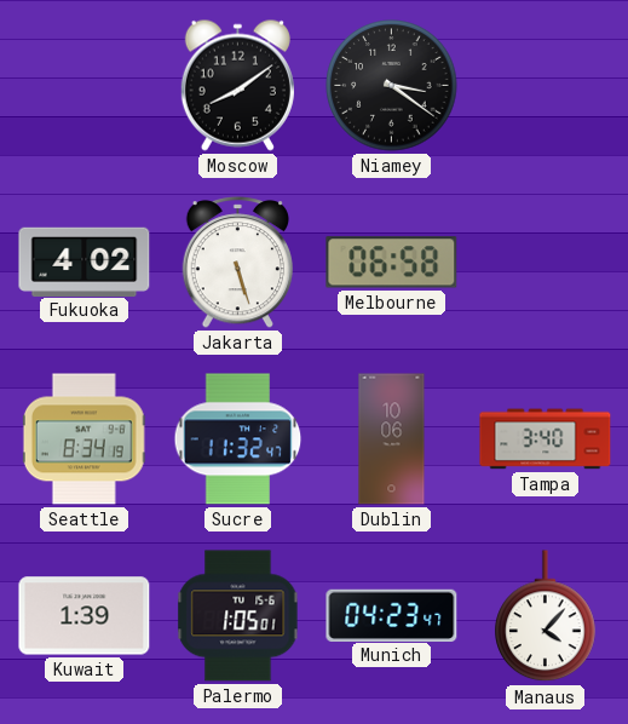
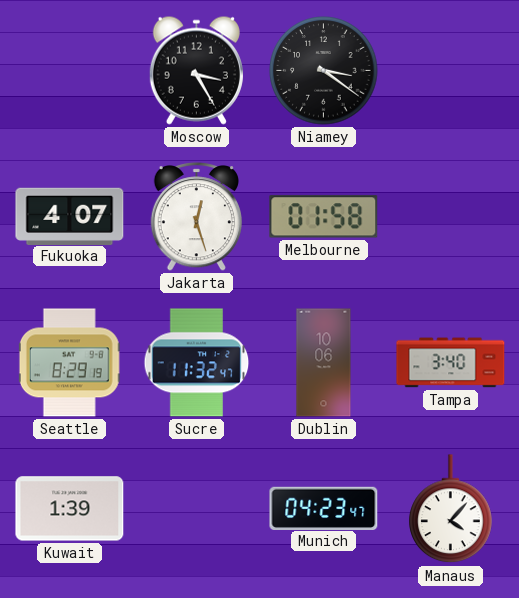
Moscow: 8:09 -> 3:25 (196, 70)
Fukuoka: 4:02 -> 4:07 (70, 216)
Jakarta: 5:27 -> 12:27 (196, 217)
Melbourne: 06:58 -> 01:58 (324, 217)
Seattle: 8:34 -> 8:29 (69, 363)
Palermo: 1:05 -> none (238, 616)
